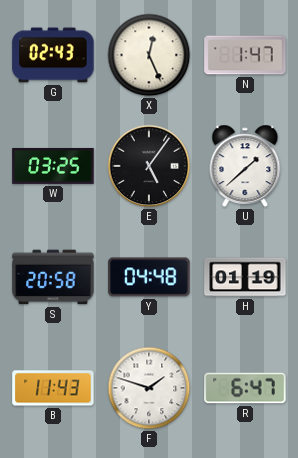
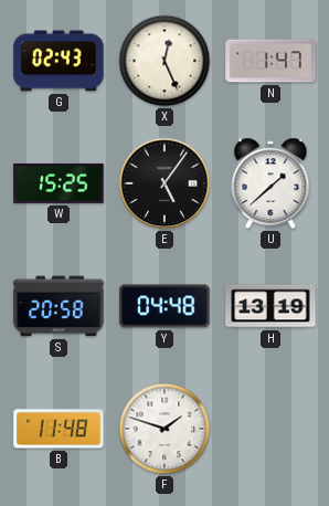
W: 03:25 -> 15:25 (59, 183)
H: 01:19 -> 13:19 (270, 306)
B: 11:43 -> 11:48 (59, 429)
R: 6:47 -> none (245, 388)
